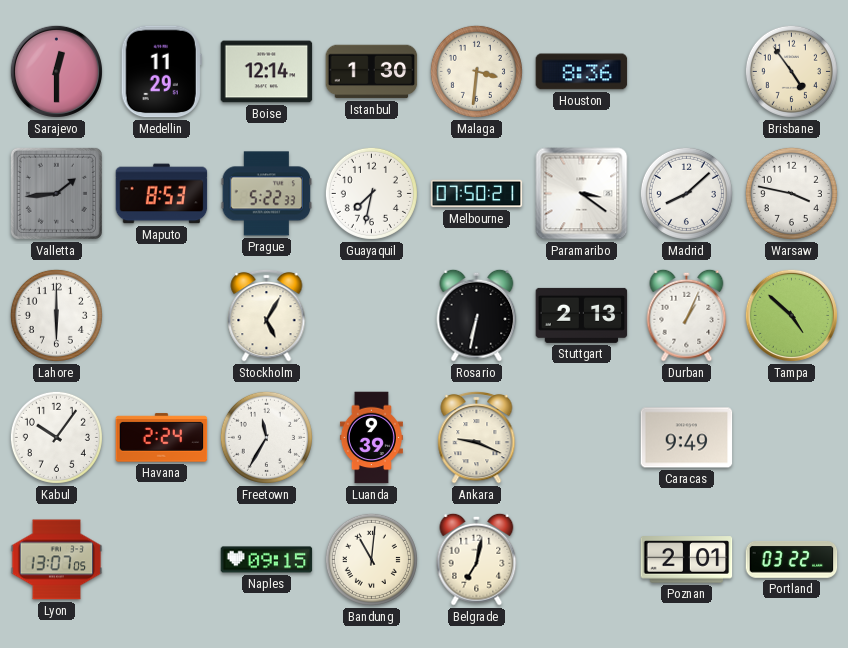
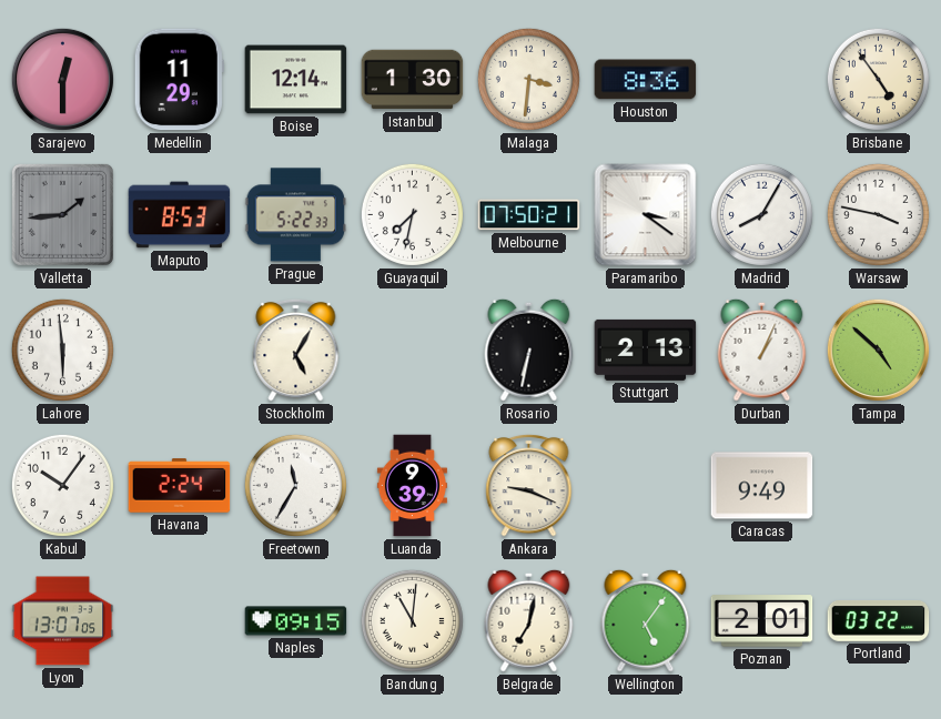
Madrid: 8:08 -> 8:05 (761, 214)
Lahore: 6:00 -> 5:59 (62, 350)
Wellington: none -> 5:06 (646, 620)
